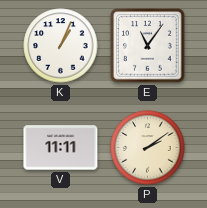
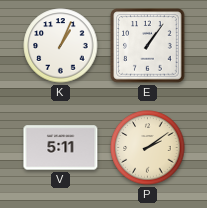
E: 11:06 -> 1:06 (148, 46)
V: 11:11 -> 5:11 (61, 148)
